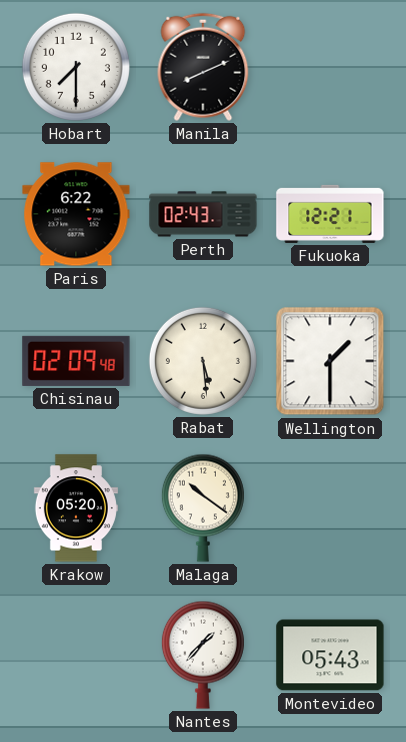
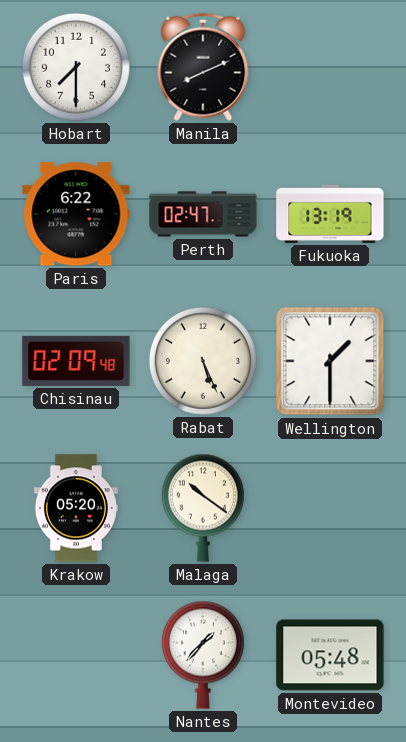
Perth: 02:43 -> 02:47 (203, 214)
Fukuoka: 12:21 -> 13:19 (330, 214)
Rabat: 5:29 -> 5:26 (203, 361)
Montevideo: 05:43 -> 05:48 (330, 655)
